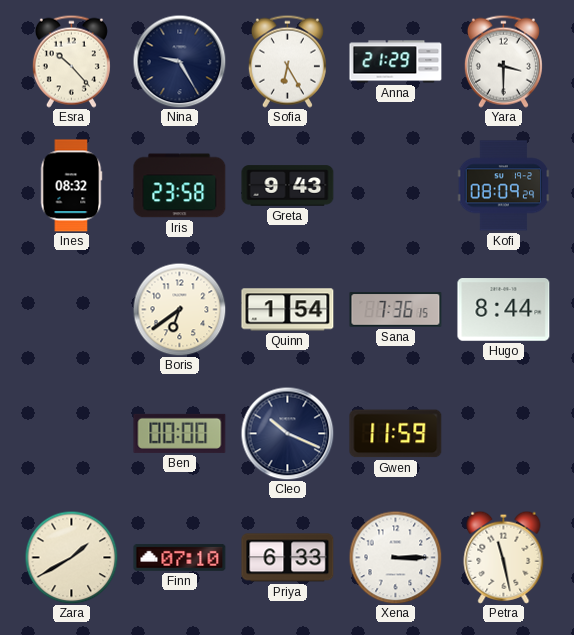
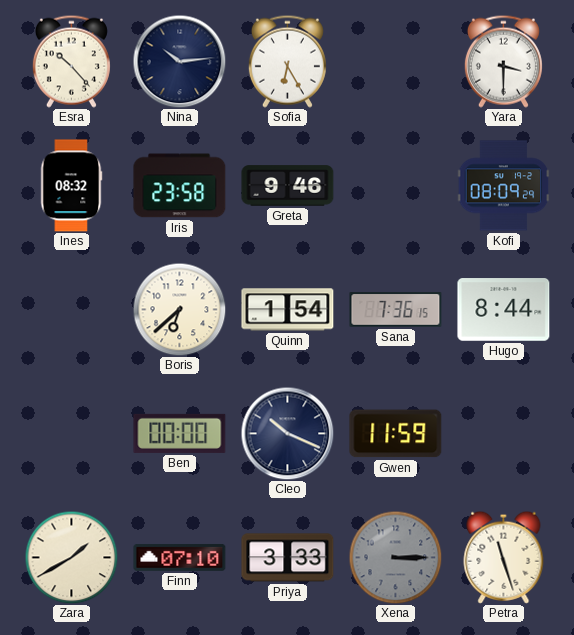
Nina: 9:25 -> 10:14 (179, 61)
Anna: 21:29 -> none (396, 62)
Greta: 9:43 -> 9:46 (288, 186)
Boris: 6:39 -> 6:38 (179, 309)
Priya: 6:33 -> 3:33 (288, 558)
Xena dial: white -> grey (395, 557)
Petra: 11:28 -> 11:27 (504, 557)
